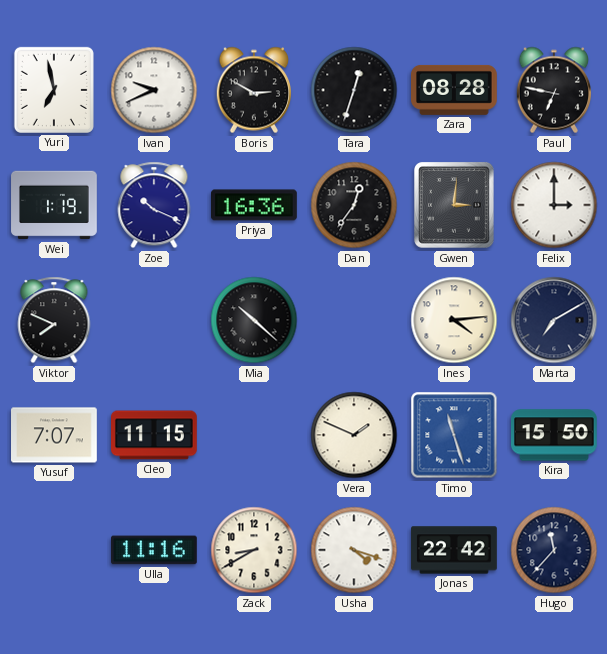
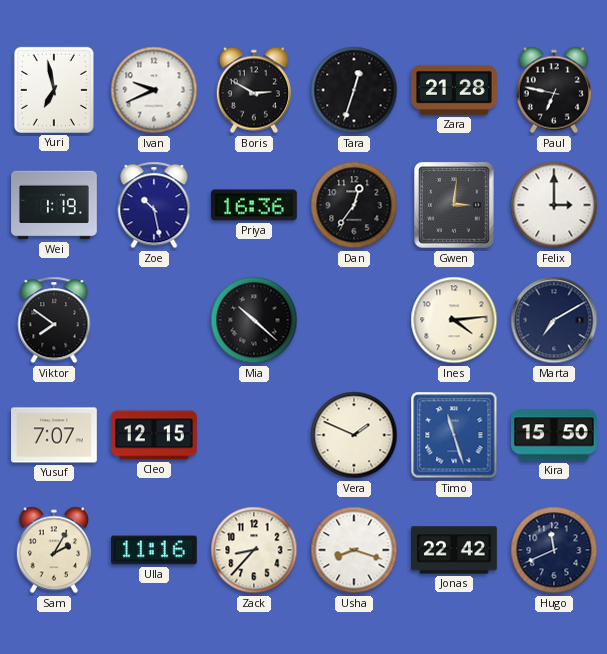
Zara: 08:28 -> 21:28 (455, 90)
Zoe: 10:19 -> 10:28 (154, 205)
Viktor: 7:49 -> 7:51 (54, 320)
Cleo: 11:15 -> 12:15 (155, 435)
Sam: none -> 2:05 (53, 550)
Zack: 8:40 -> 8:37 (254, 550)
Usha: 4:18 -> 8:18 (354, 550)
Hugo: 11:37 -> 11:41 (554, 550)
